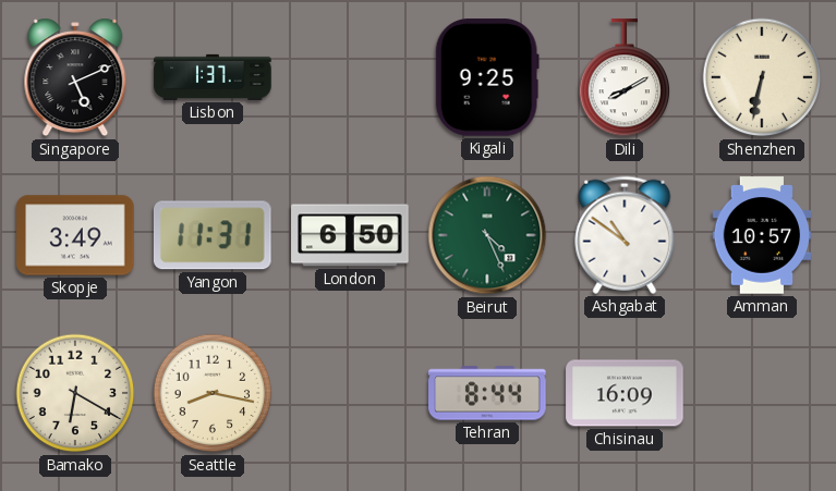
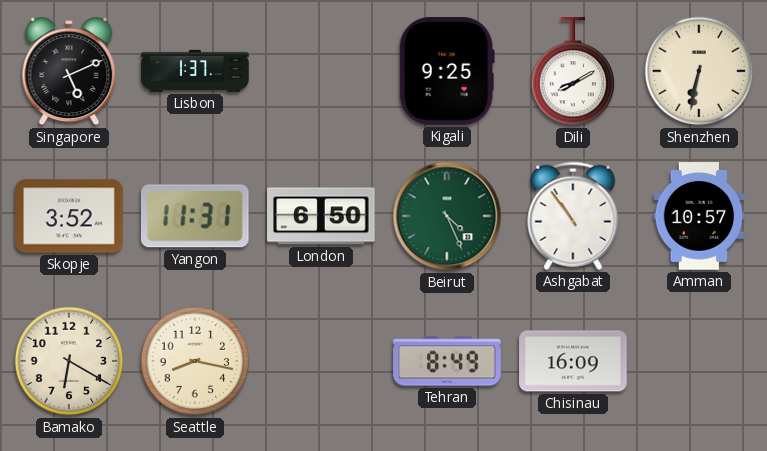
Skopje: 3:49 -> 3:52 (69, 216)
Ashgabat: 10:51 -> 10:54 (573, 216)
Tehran: 8:44 -> 8:49 (447, 361)
